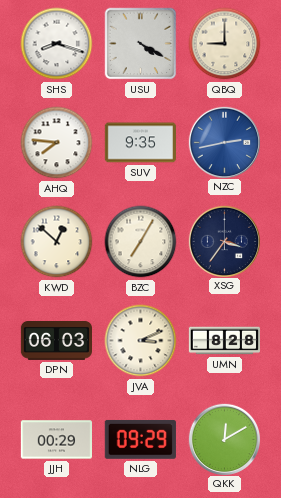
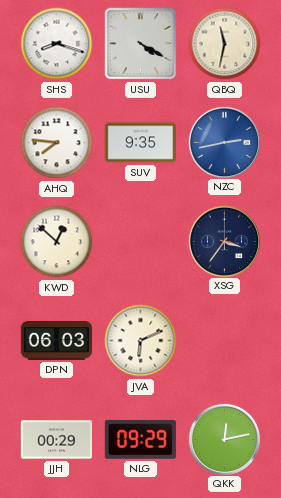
QBQ: 9:00 -> 11:32 (225, 44)
BZC: 7:05 -> none (141, 242)
JVA: 3:11 -> 6:11 (141, 341)
UMN: 8:28 -> none (224, 341)
QKK: 12:10 -> 12:13 (224, 439)
